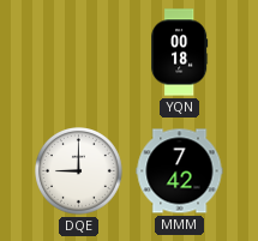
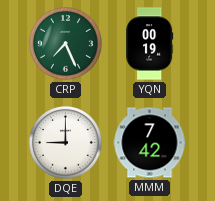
CRP: none -> 7:26 (66, 44)
YQN: 00:18 -> 00:19 (150, 44)
